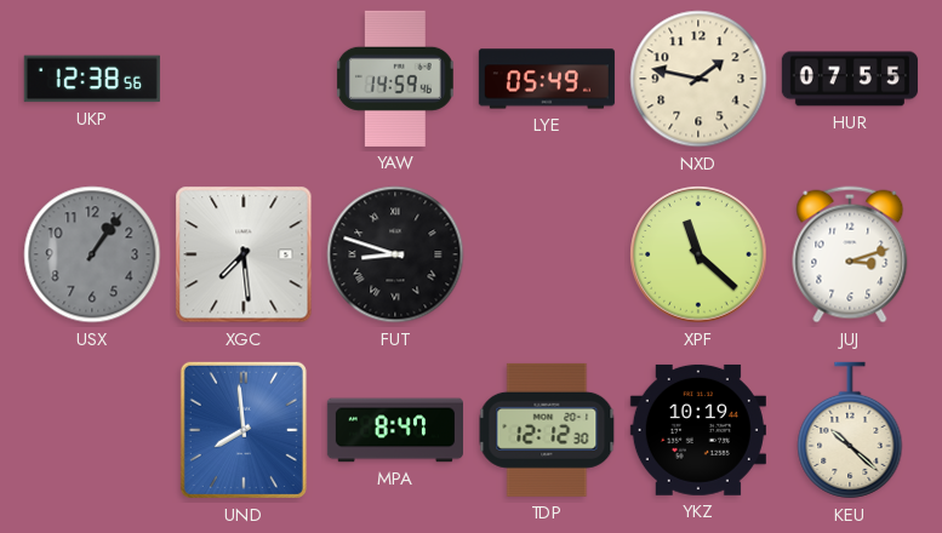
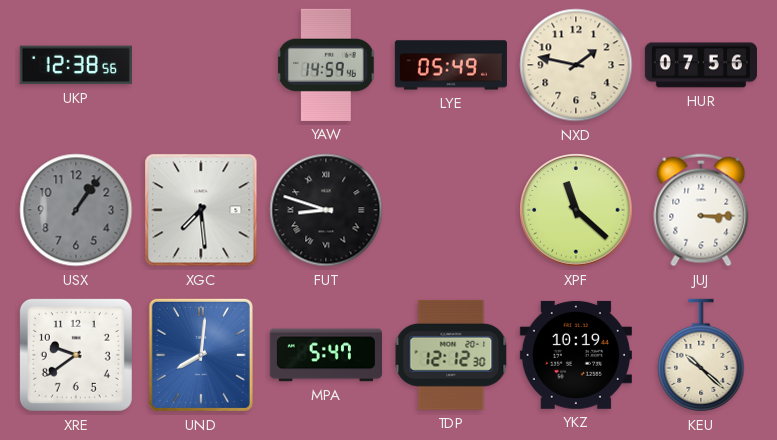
HUR: 07:55 -> 07:56 (701, 65)
JUJ: 3:12 -> 3:15 (701, 210)
XRE: none -> 9:39 (76, 355)
UND: 7:59 -> 8:01 (201, 355)
MPA: 8:47 -> 5:47 (326, 355)
